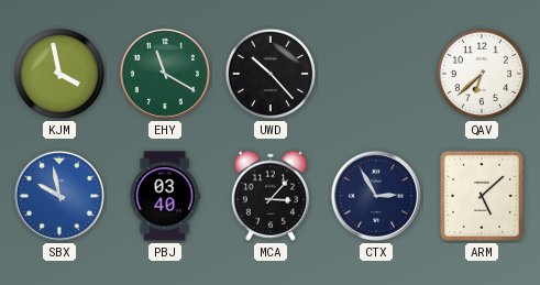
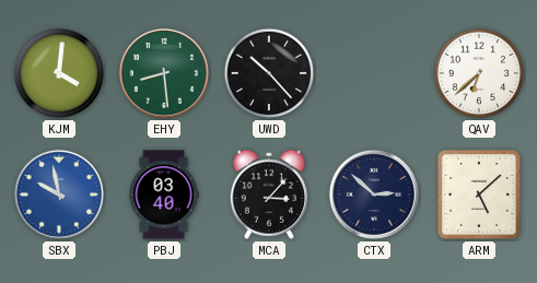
KJM: 3:58 -> 4:01 (59, 73)
EHY: 11:20 -> 8:29 (164, 73)
CTX: 2:55 -> 2:52 (374, 194)
